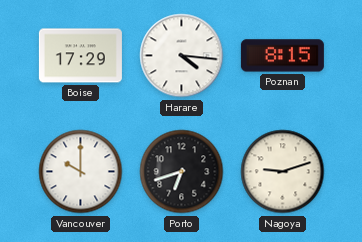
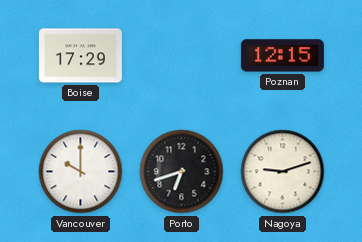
Harare: 4:16 -> none (182, 56)
Poznan: 8:15 -> 12:15 (282, 56)
